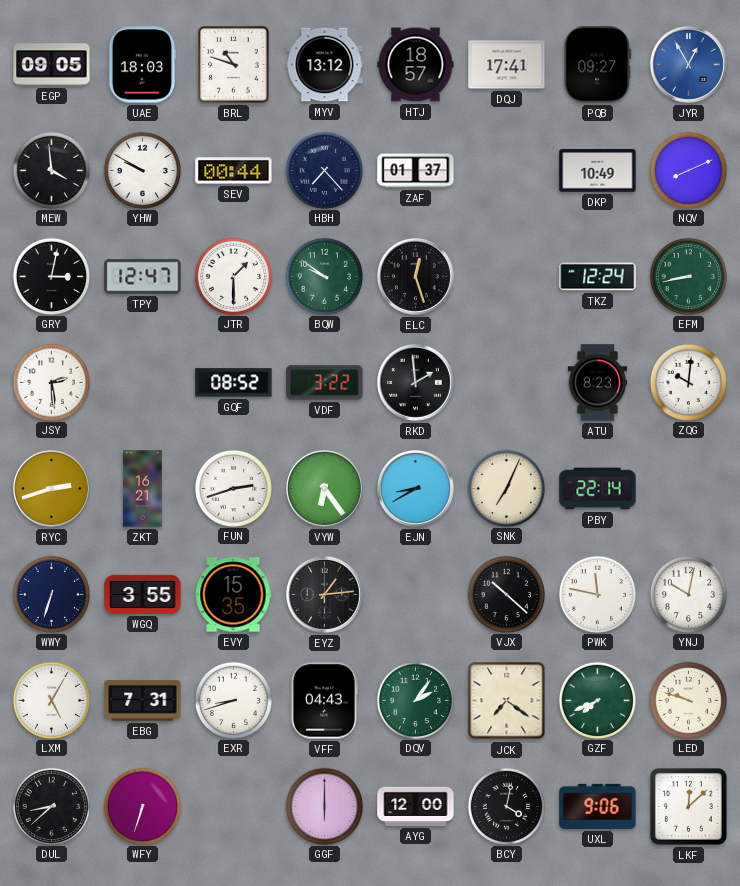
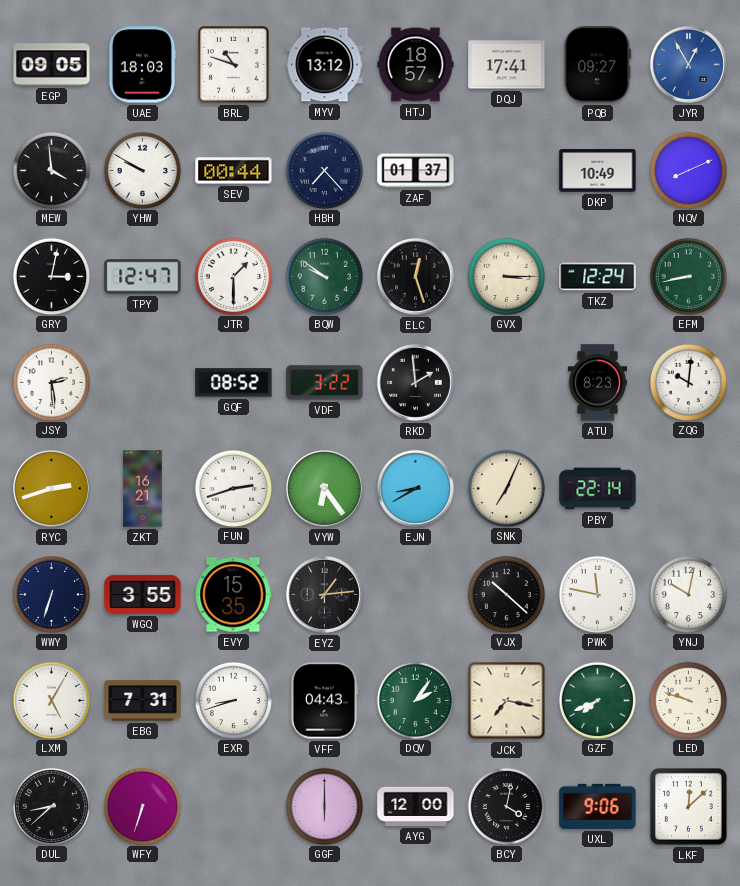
GVX: none -> 3:15 (506, 276)
JCK: 7:21 -> 7:17 (507, 701)
